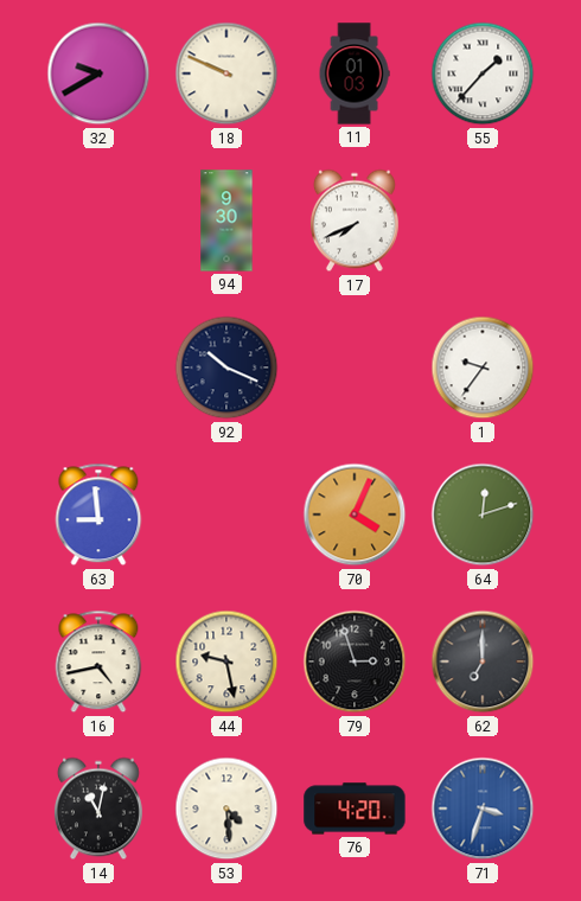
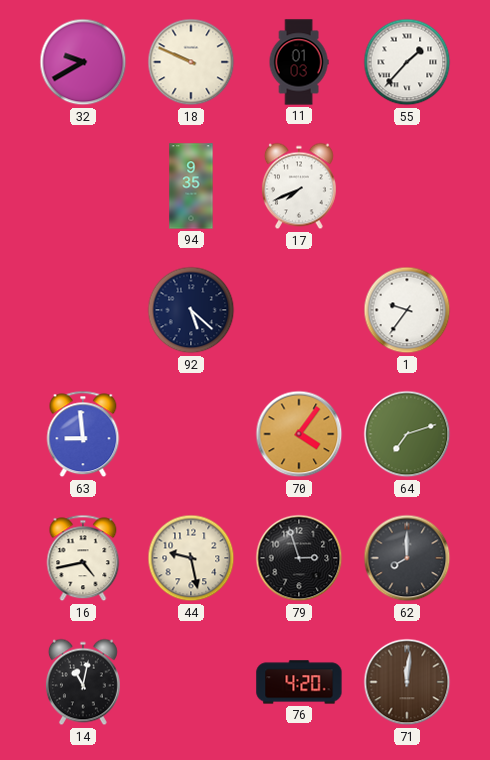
94: 9:30 -> 9:35 (191, 186)
92: 10:19 -> 5:22 (191, 310)
70: 4:04 -> 4:06 (299, 434)
64: 12:12 -> 7:12 (407, 434)
62: 7:00 -> 8:00 (407, 558)
53: 4:29 -> none (226, 809)
71: 3:33 -> 12:01 (407, 682)
71 dial: blue -> brown (407, 682)
